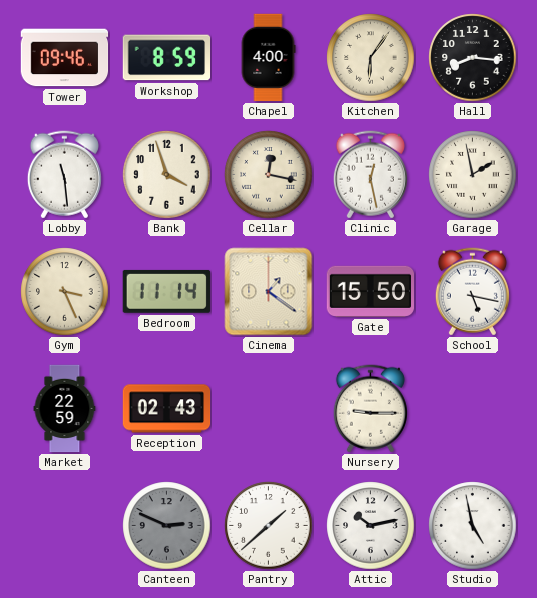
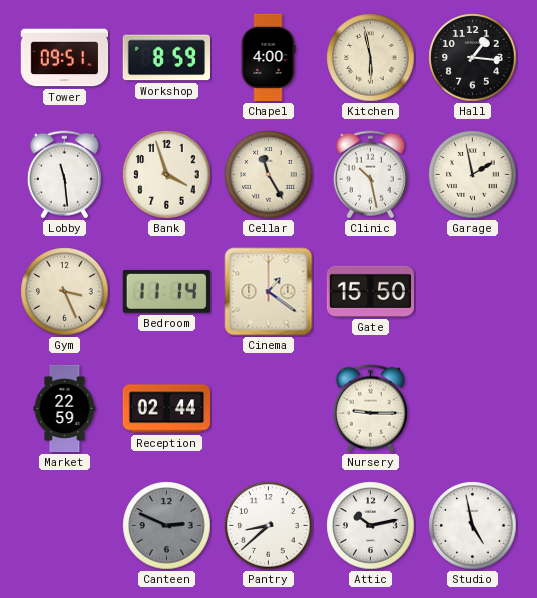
Tower: 09:46 -> 09:51 (65, 58)
Kitchen: 6:06 -> 5:58 (371, 58)
Hall: 8:16 -> 1:16 (473, 58)
Cellar: 12:17 -> 11:25 (269, 175)
Clinic: 12:28 -> 10:28 (370, 175)
School: 5:17 -> none (472, 292)
Reception: 02:43 -> 02:44 (167, 409)
Pantry: 1:38 -> 8:38 (269, 526)
